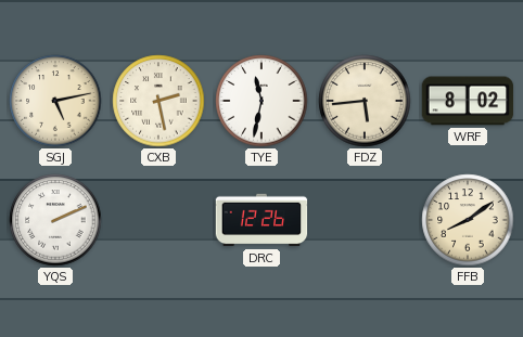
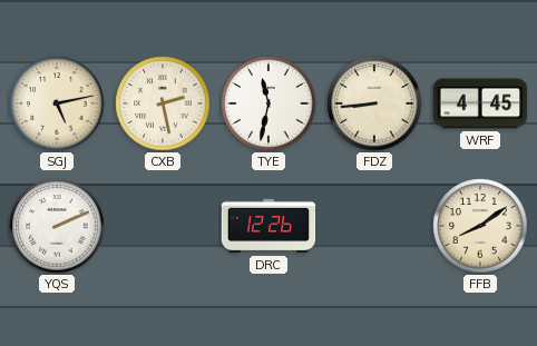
FDZ: 5:44 -> 8:44 (374, 103)
WRF: 8:02 -> 4:45 (480, 103)
